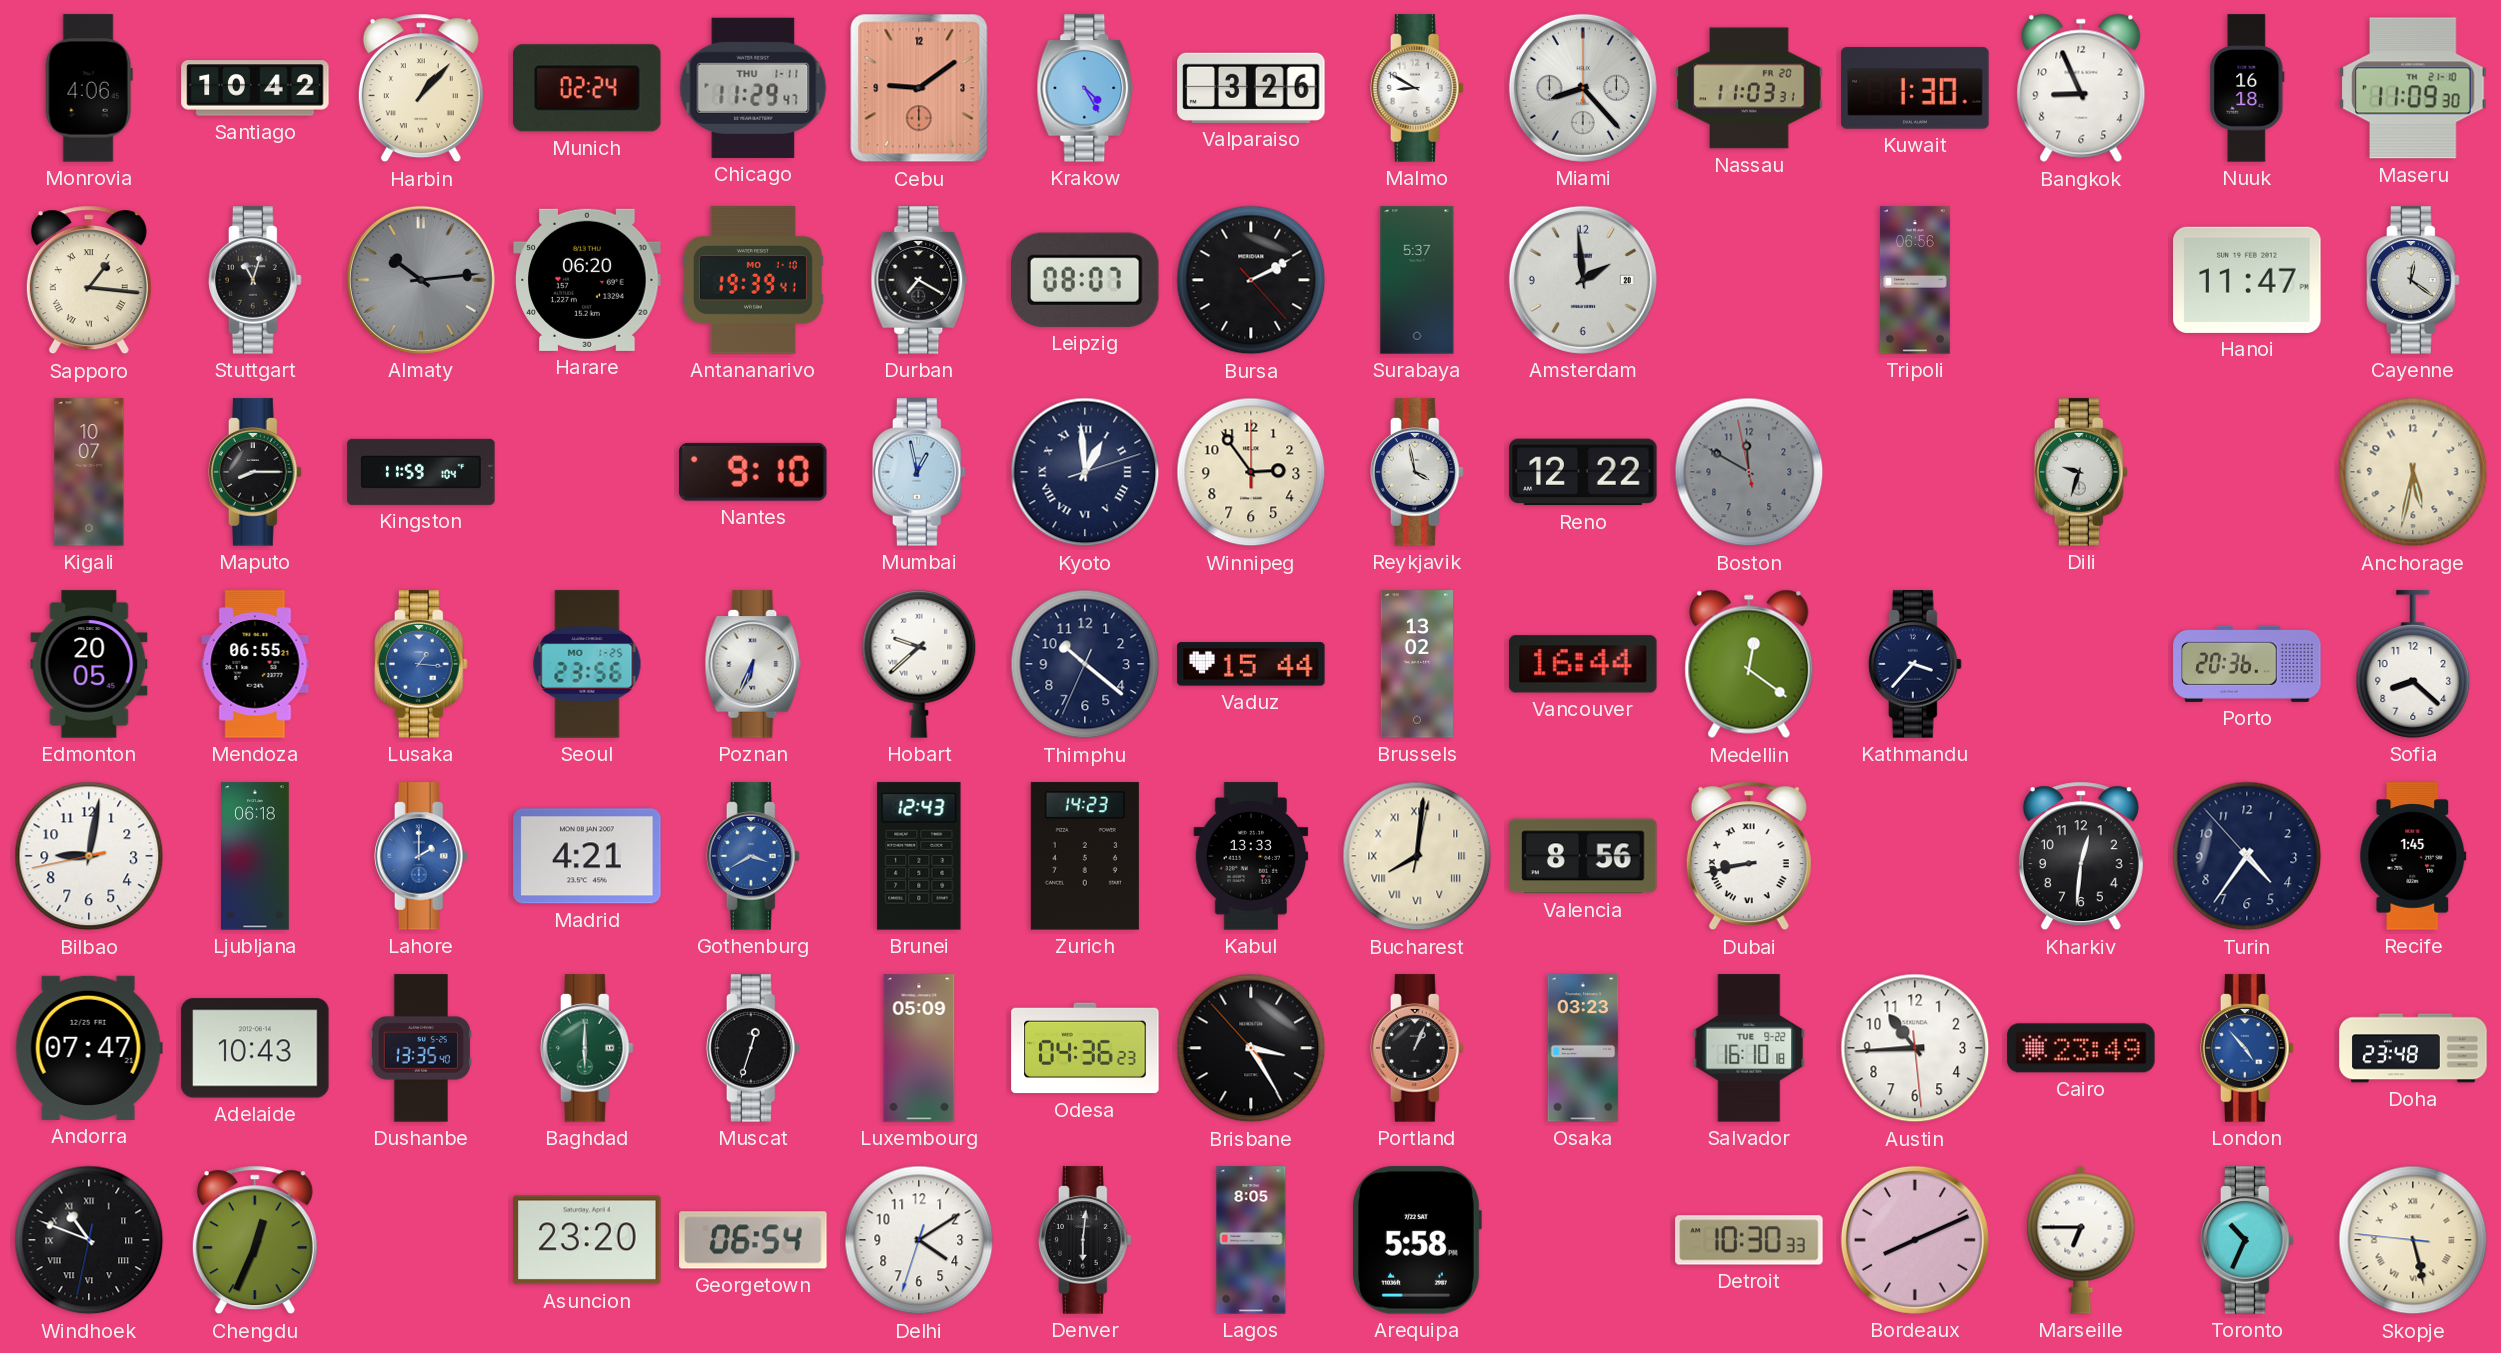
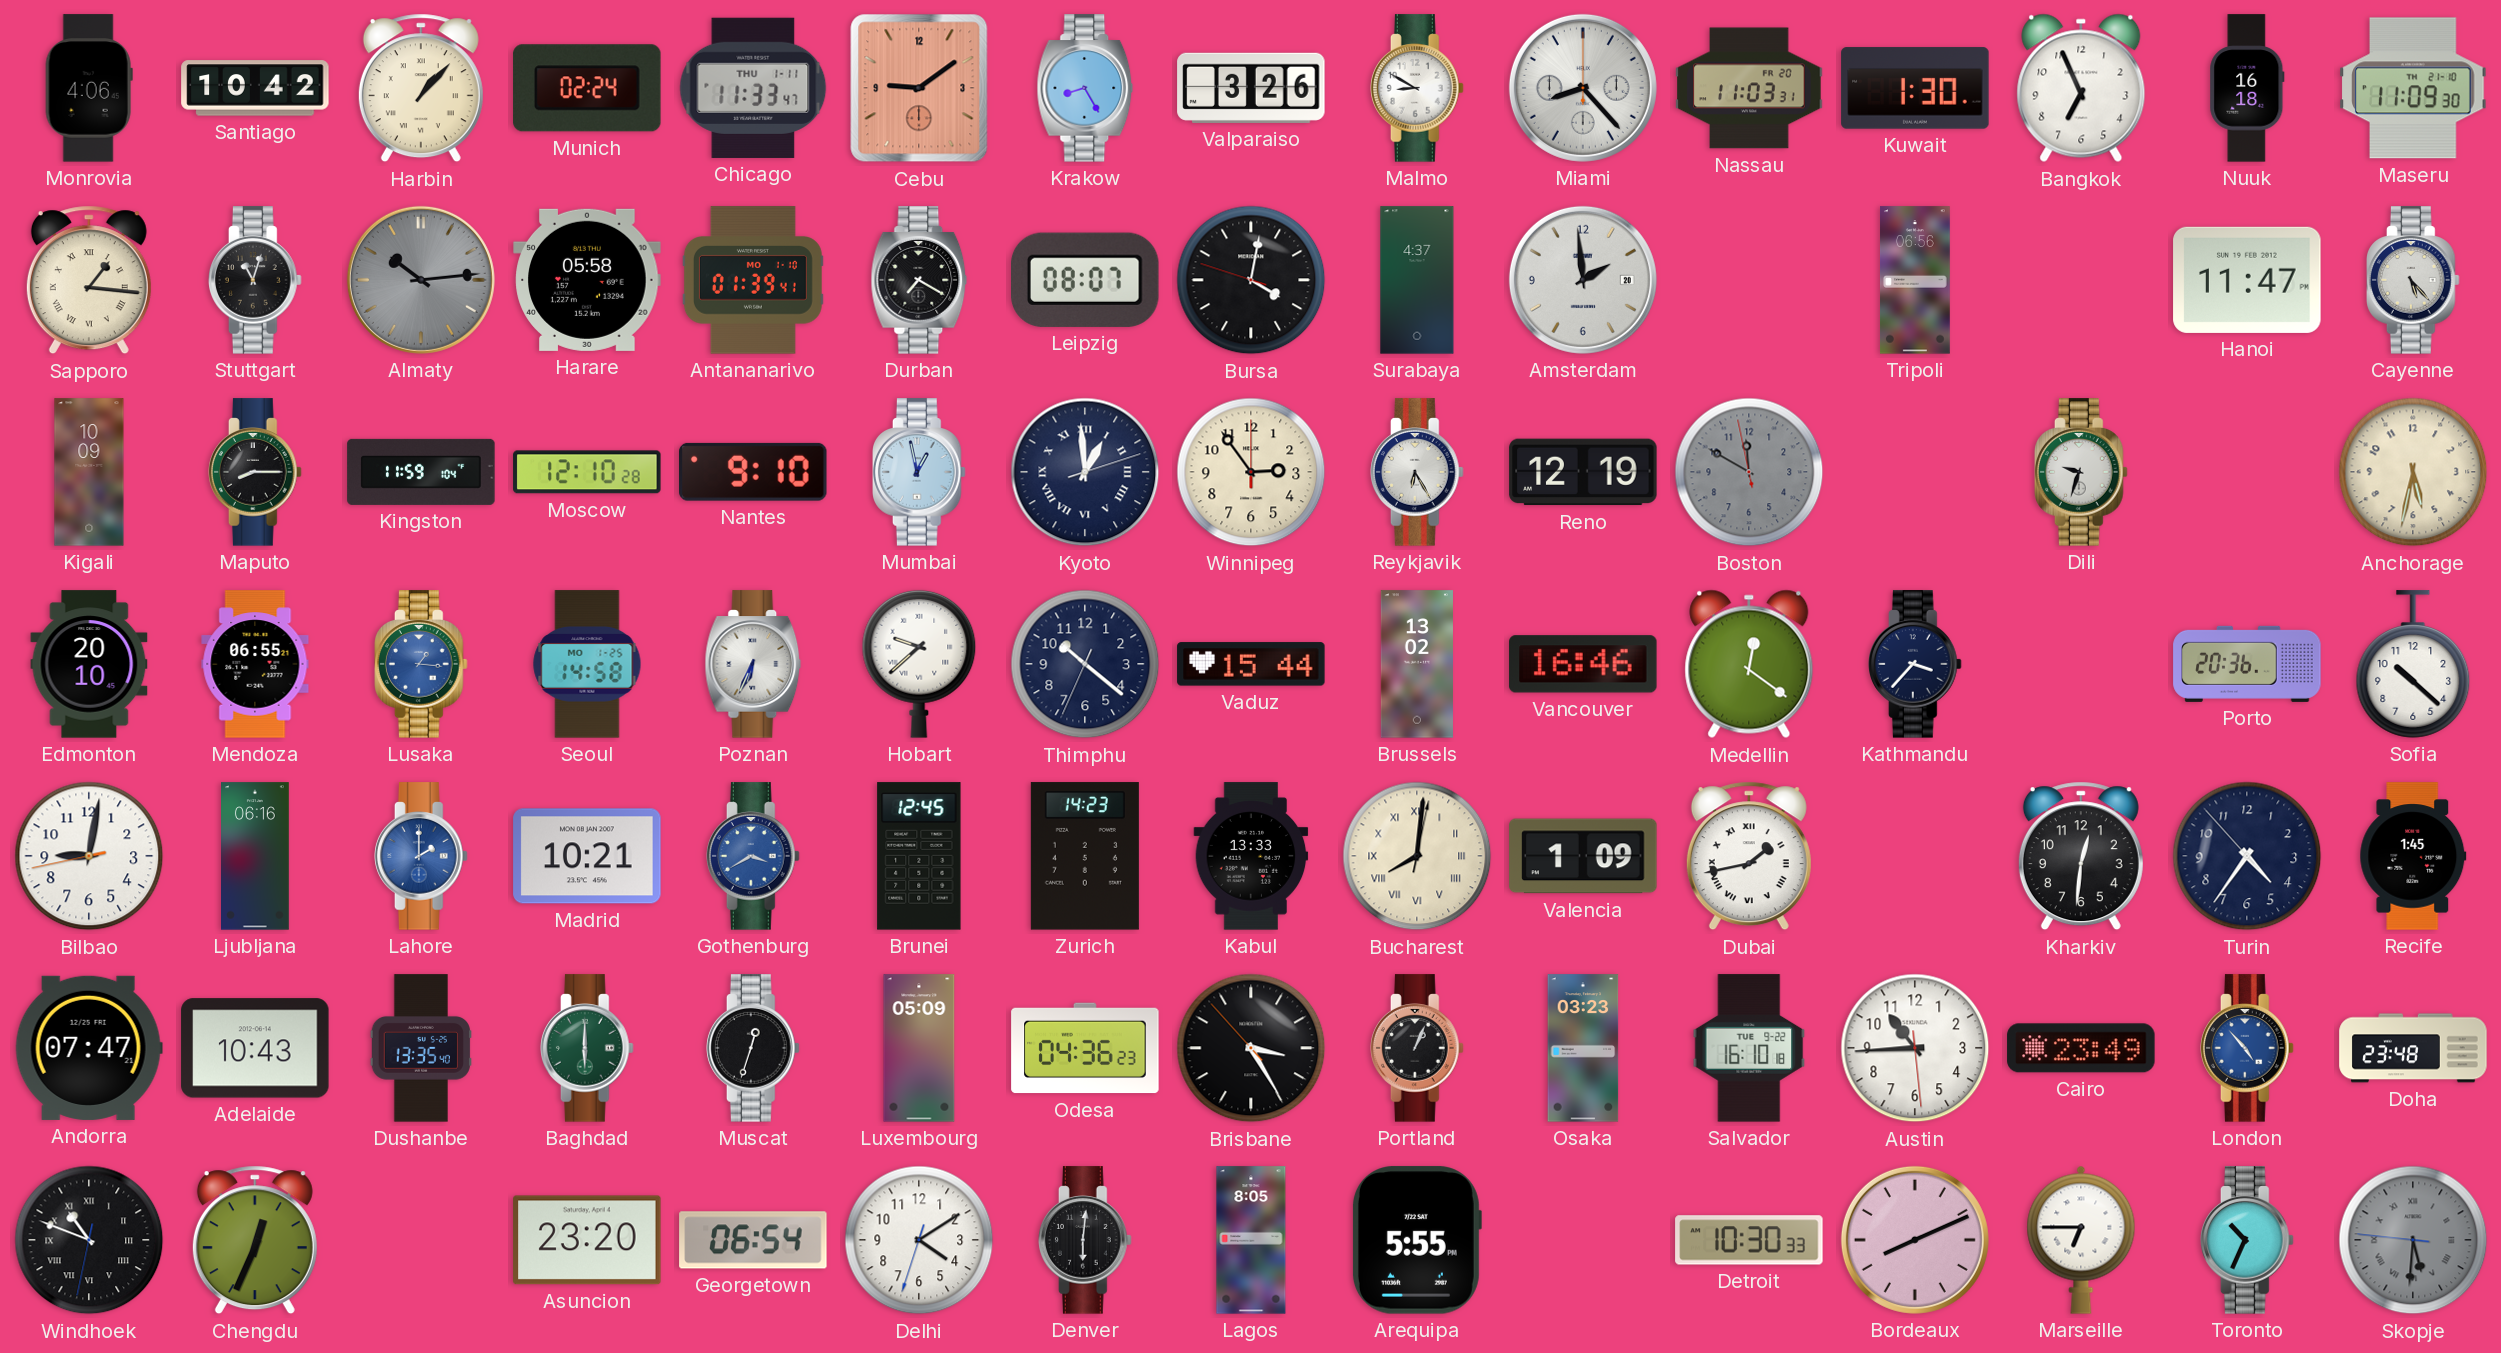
Chicago: 11:29 -> 11:33 (753, 88)
Krakow: 4:25 -> 8:25 (1085, 88)
Bangkok: 8:56 -> 6:56 (2081, 88)
Harare: 06:20 -> 05:58 (587, 280)
Antananarivo: 19:39 -> 01:39 (753, 280)
Bursa: 2:10 -> 4:01 (1251, 280)
Surabaya: 5:37 -> 4:37 (1417, 280)
Cayenne: 12:21 -> 5:23 (2414, 280)
Kigali: 10:07 -> 10:09 (89, 472)
Moscow: none -> 12:10 (587, 472)
Reykjavik: 3:58 -> 6:25 (1418, 472)
Reno: 12:22 -> 12:19 (1583, 472)
Edmonton: 20:05 -> 20:10 (89, 664)
Seoul: 23:56 -> 14:58 (587, 664)
Vancouver: 16:44 -> 16:46 (1583, 664)
Sofia: 8:22 -> 10:22 (2413, 664)
Ljubljana: 06:18 -> 06:16 (256, 856)
Madrid: 4:21 -> 10:21 (587, 856)
Brunei: 12:43 -> 12:45 (919, 856)
Valencia: 8:56 -> 1:09 (1583, 856)
Dubai: 8:43 -> 1:43 (1749, 856)
Arequipa: 5:58 -> 5:55 (1416, 1240)
Skopje: 5:27 -> 5:30 (2413, 1240)
Skopje dial: cream -> grey (2413, 1240)
